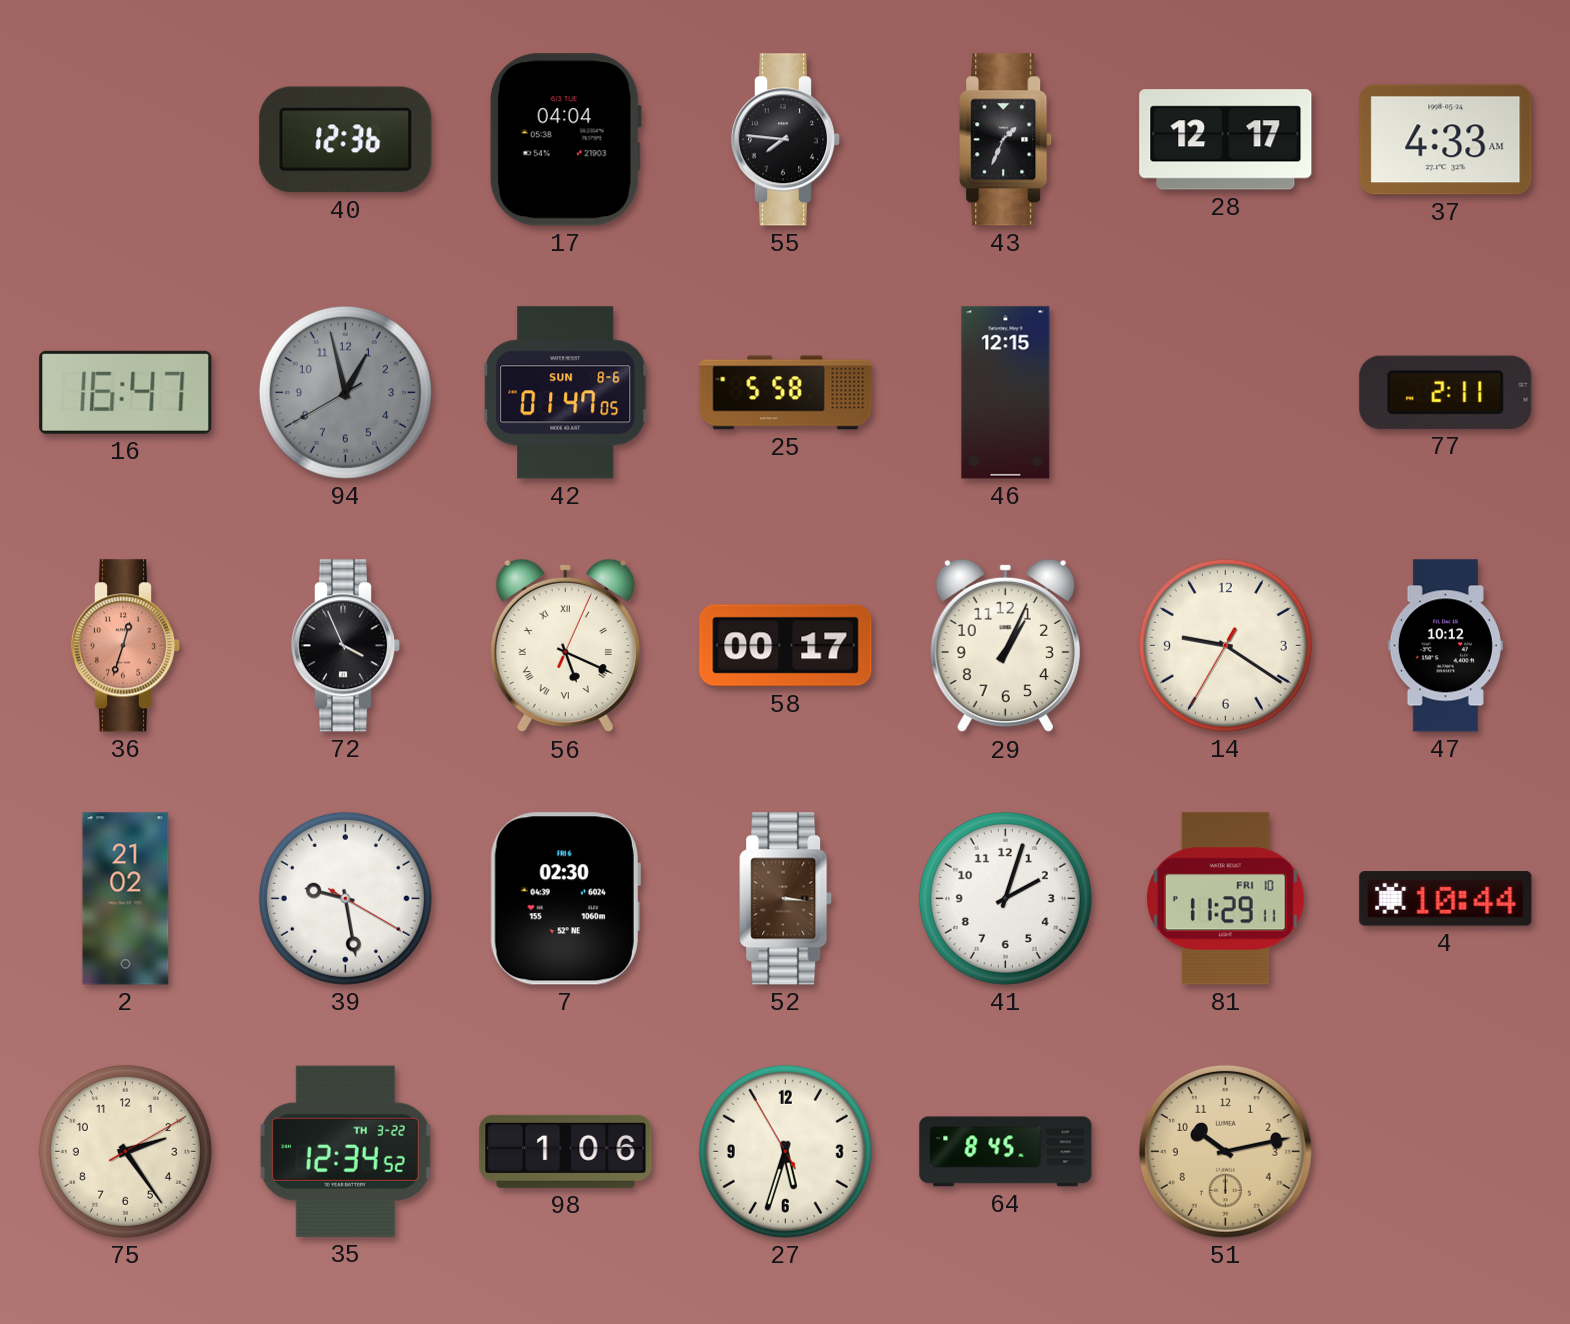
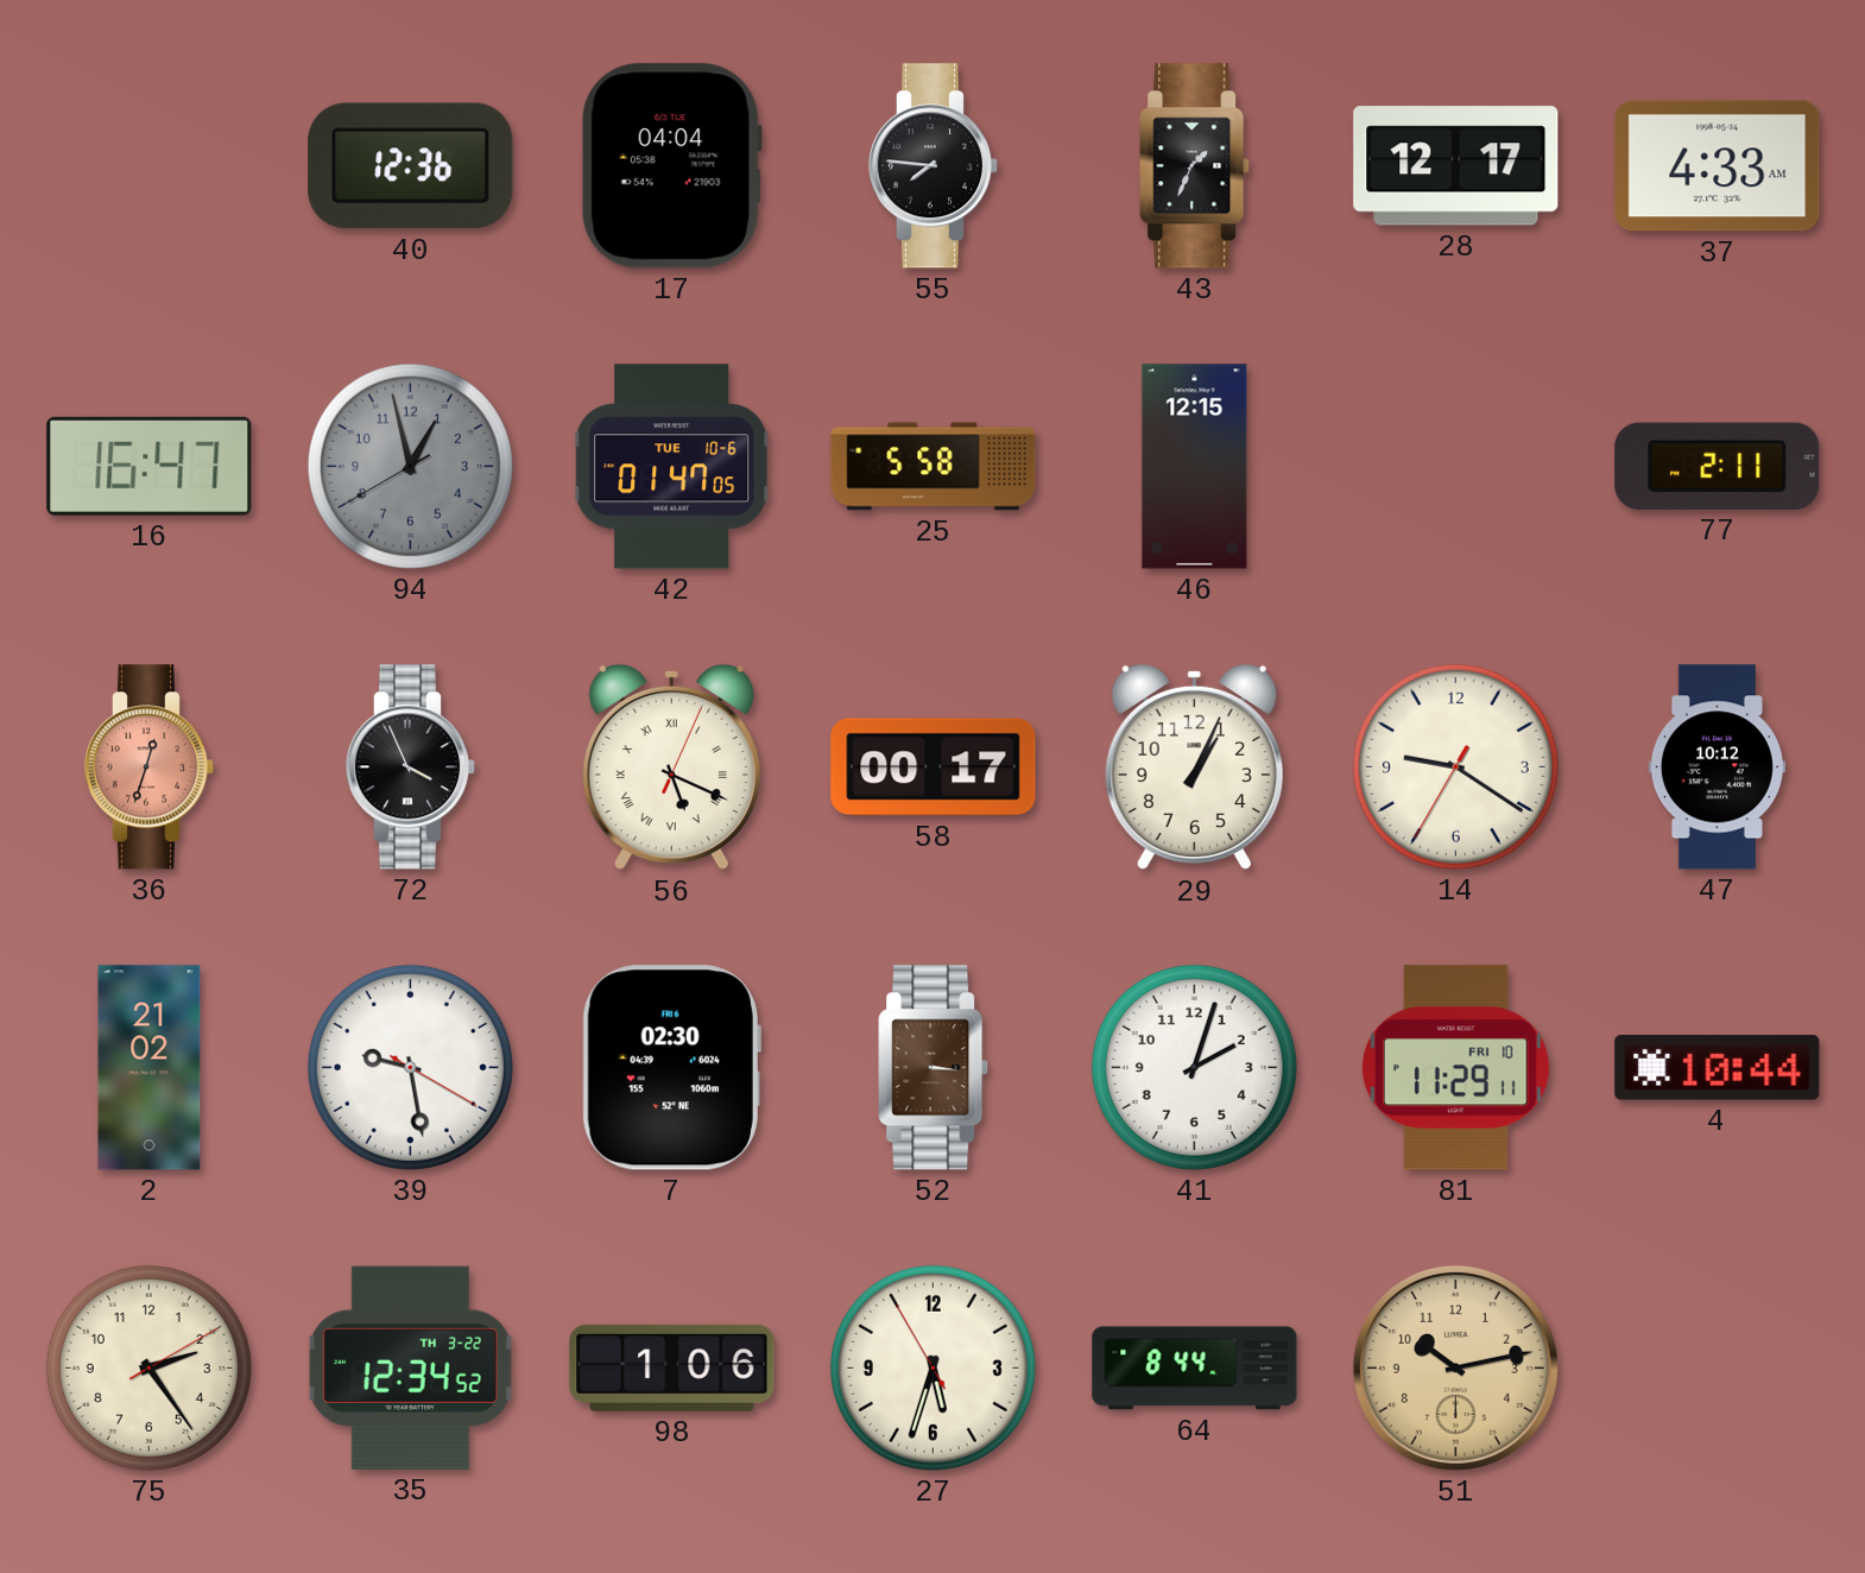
42 date: SUN 8-6 -> TUE 10-6 (672, 467)
64: 8:45 -> 8:44 (1195, 1369)
